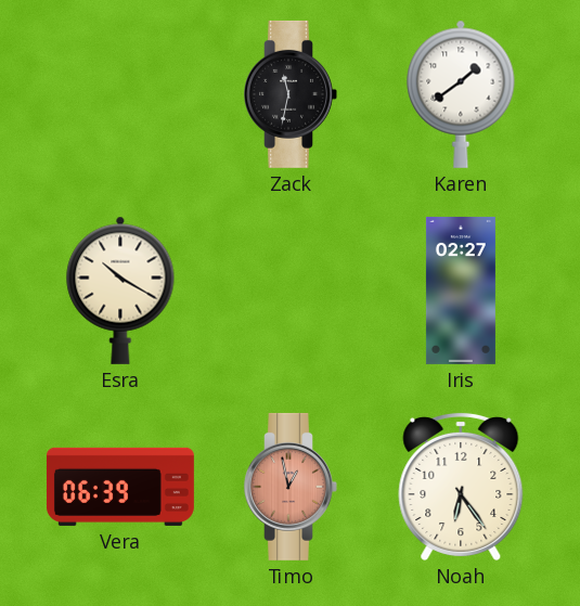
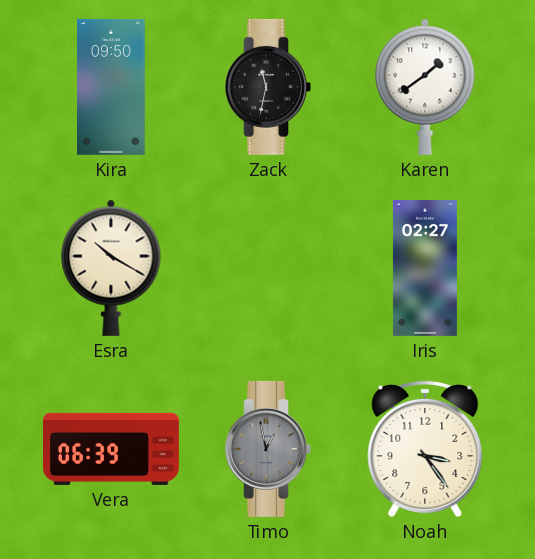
Kira: none -> 09:50 (111, 87)
Timo dial: salmon -> grey (268, 449)
Noah: 6:24 -> 3:24 (425, 448)
